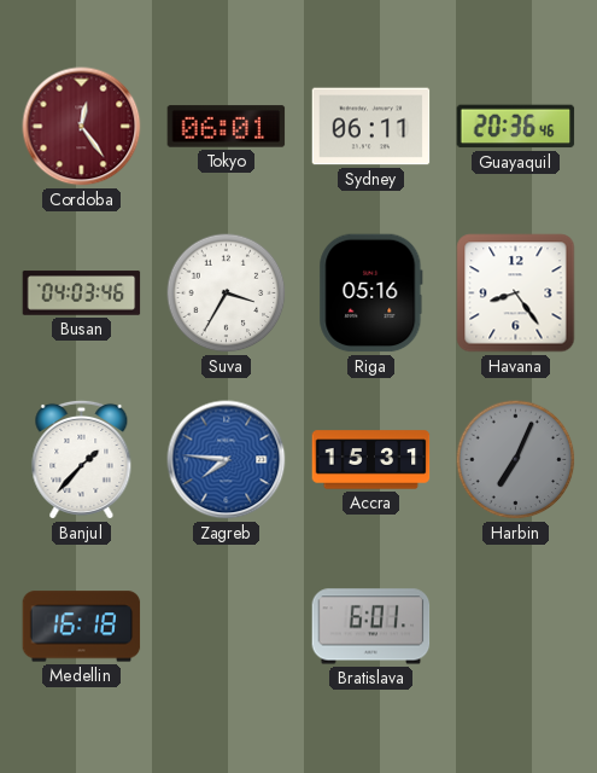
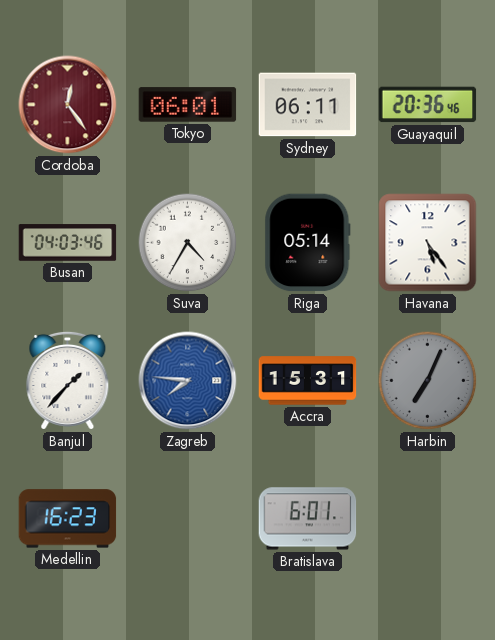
Suva: 3:35 -> 4:35 (188, 243)
Riga: 05:16 -> 05:14 (308, 243)
Havana: 8:24 -> 5:24 (428, 243)
Medellin: 16:18 -> 16:23 (68, 519)
